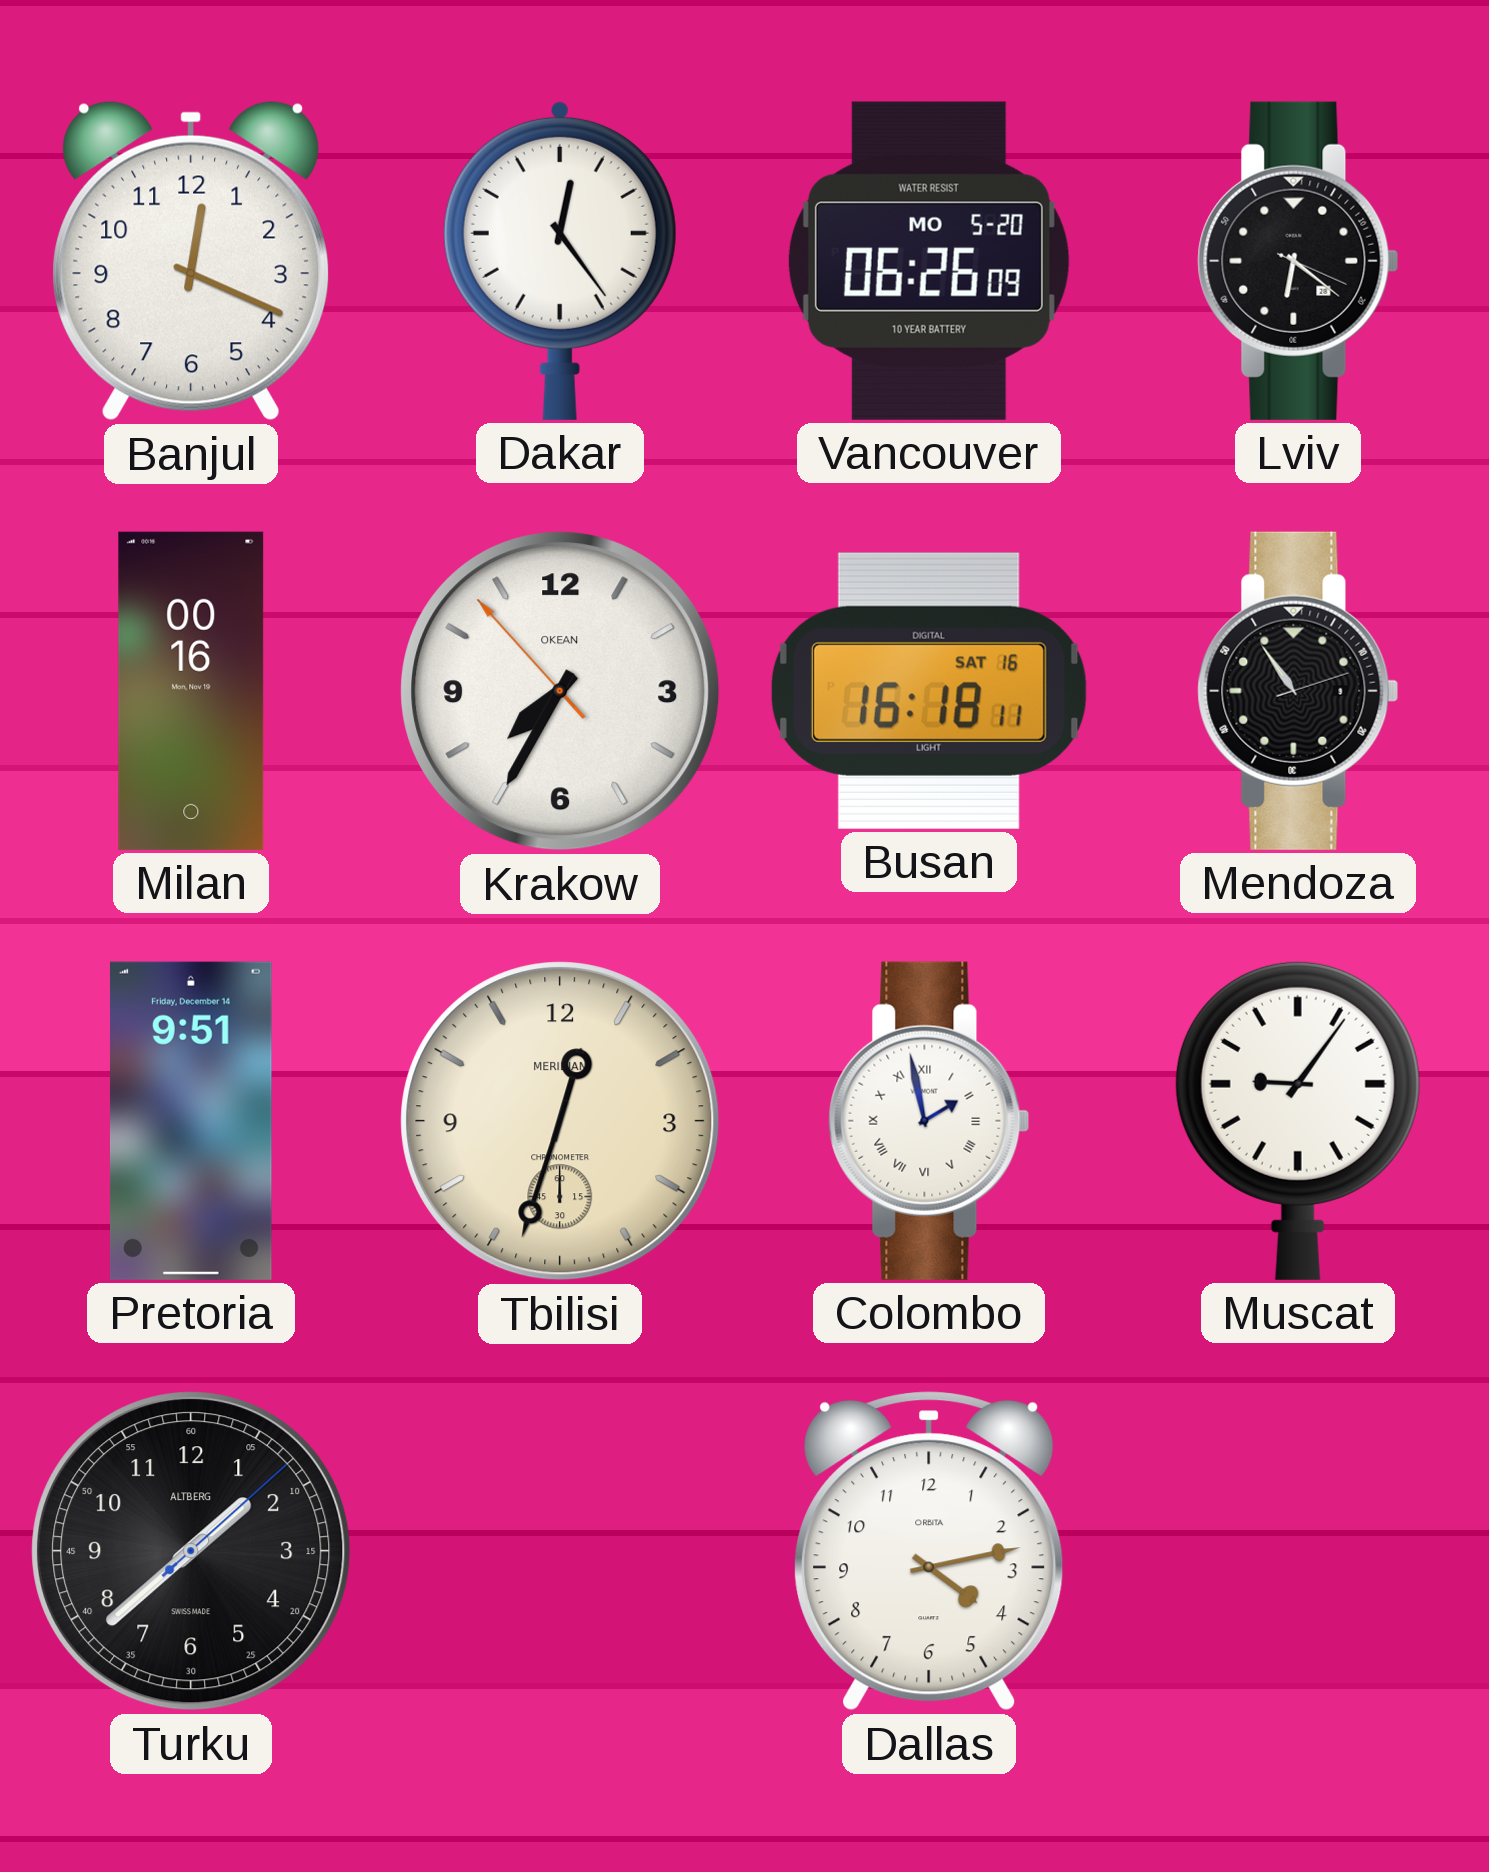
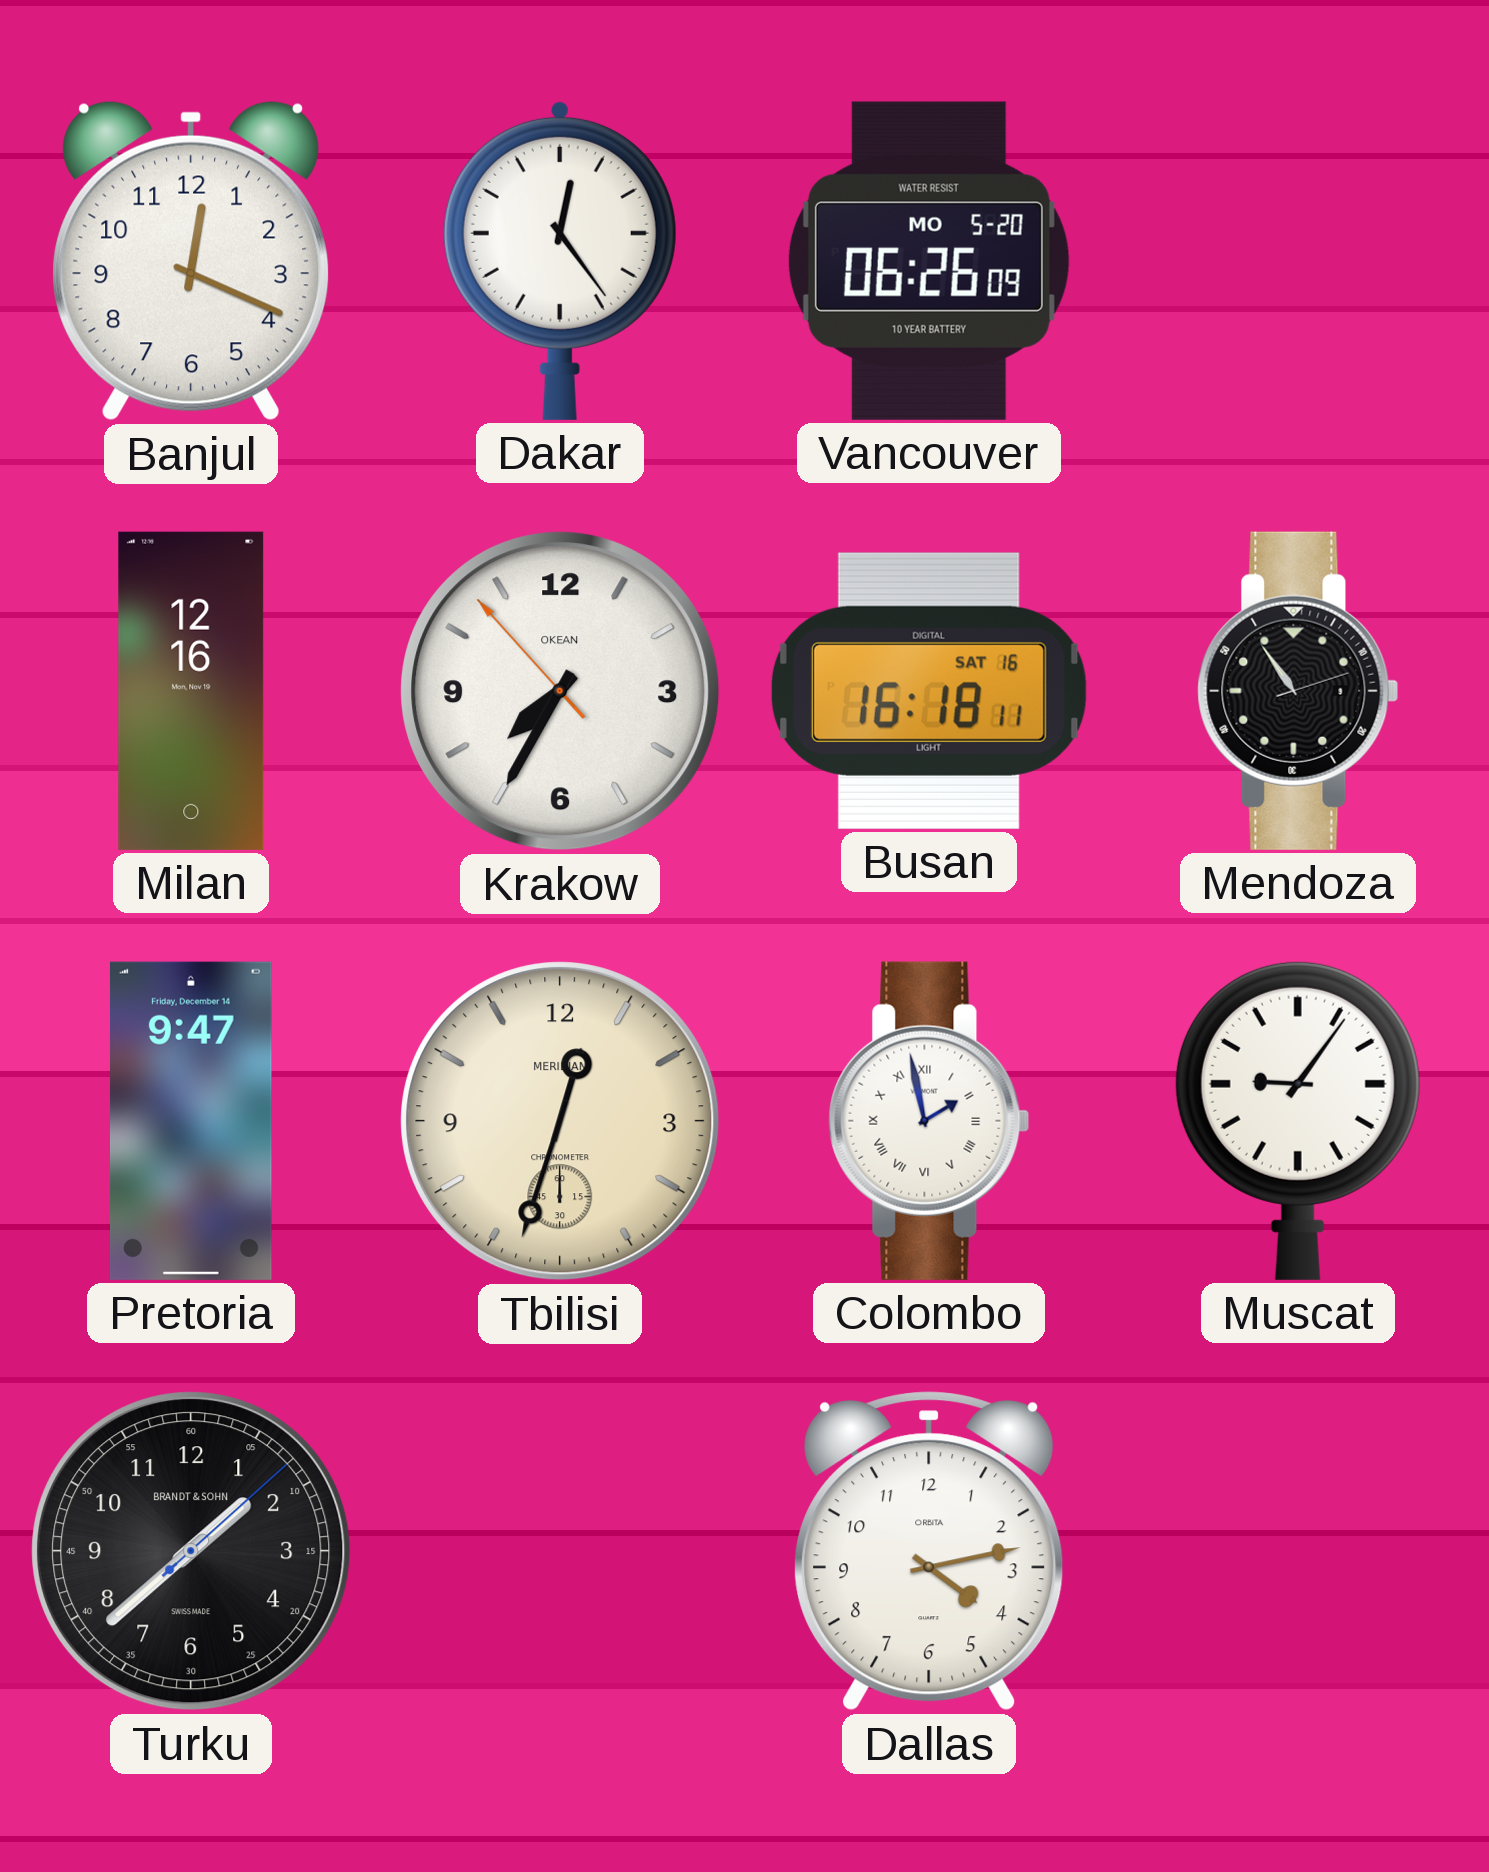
Lviv: 6:21 -> none (1298, 261)
Milan: 00:16 -> 12:16 (191, 691)
Pretoria: 9:51 -> 9:47 (191, 1121)
Turku brand: ALTBERG -> BRANDT & SOHN (191, 1551)
